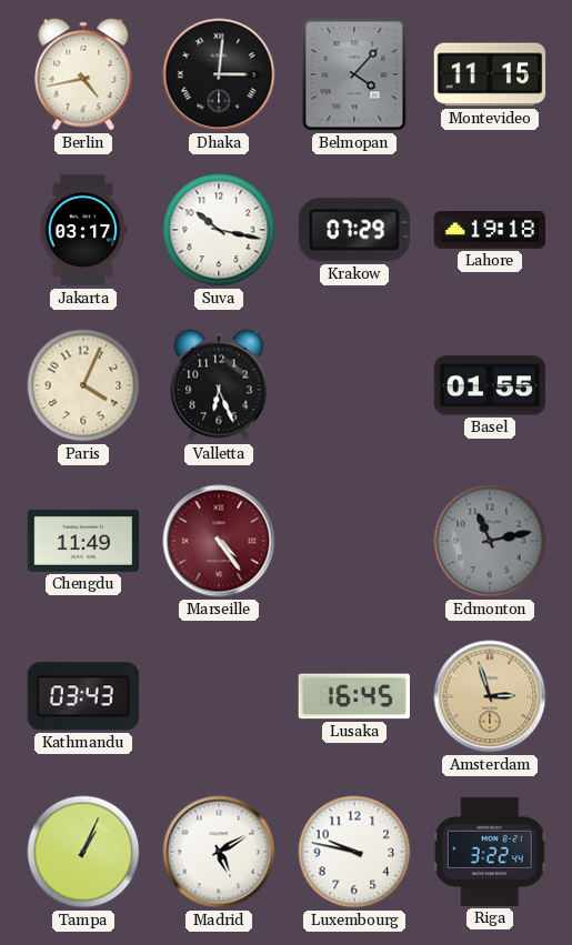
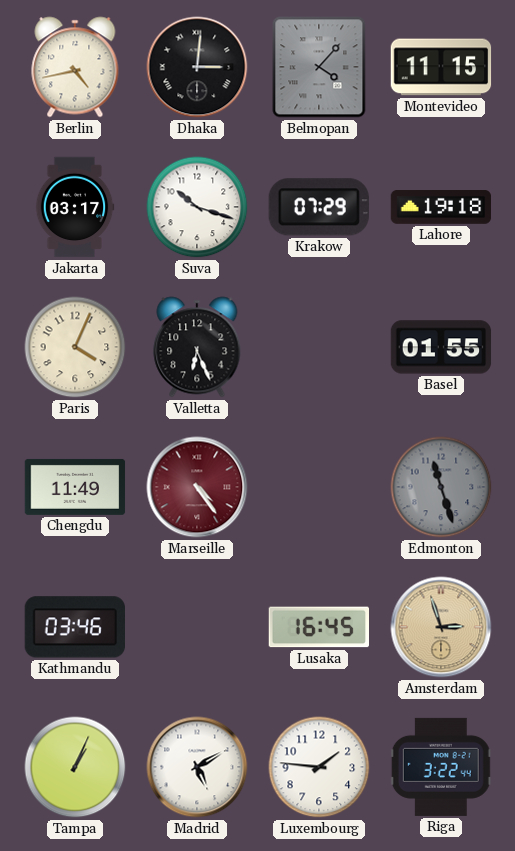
Suva: 10:17 -> 10:18 (197, 207)
Edmonton: 11:13 -> 11:27 (441, 487)
Kathmandu: 03:43 -> 03:46 (74, 627)
Luxembourg: 9:47 -> 1:46 (319, 767)
